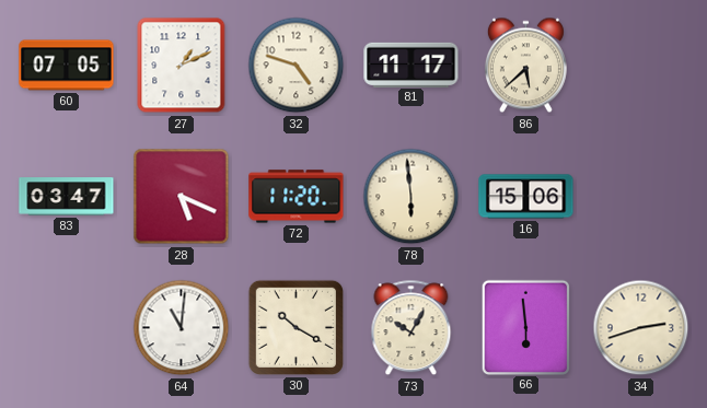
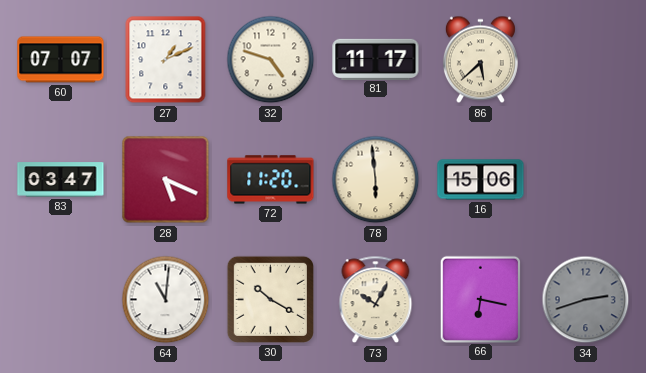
60: 07:05 -> 07:07 (61, 60)
66: 5:59 -> 6:17 (480, 299)
34 dial: cream -> grey (586, 300)
